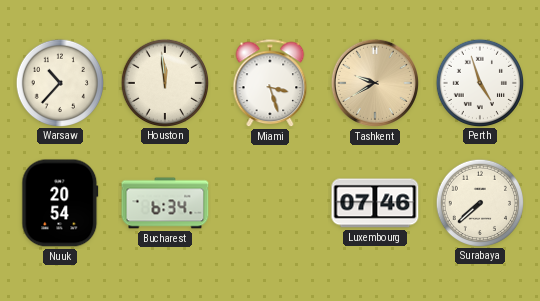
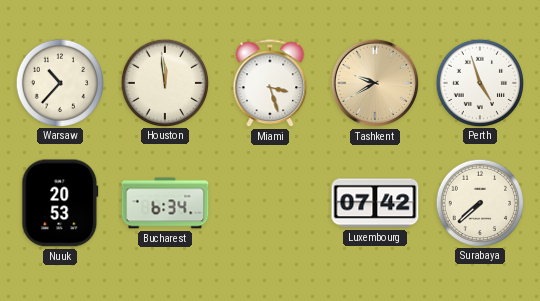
Nuuk: 20:54 -> 20:53 (60, 203)
Luxembourg: 07:46 -> 07:42 (375, 203)
